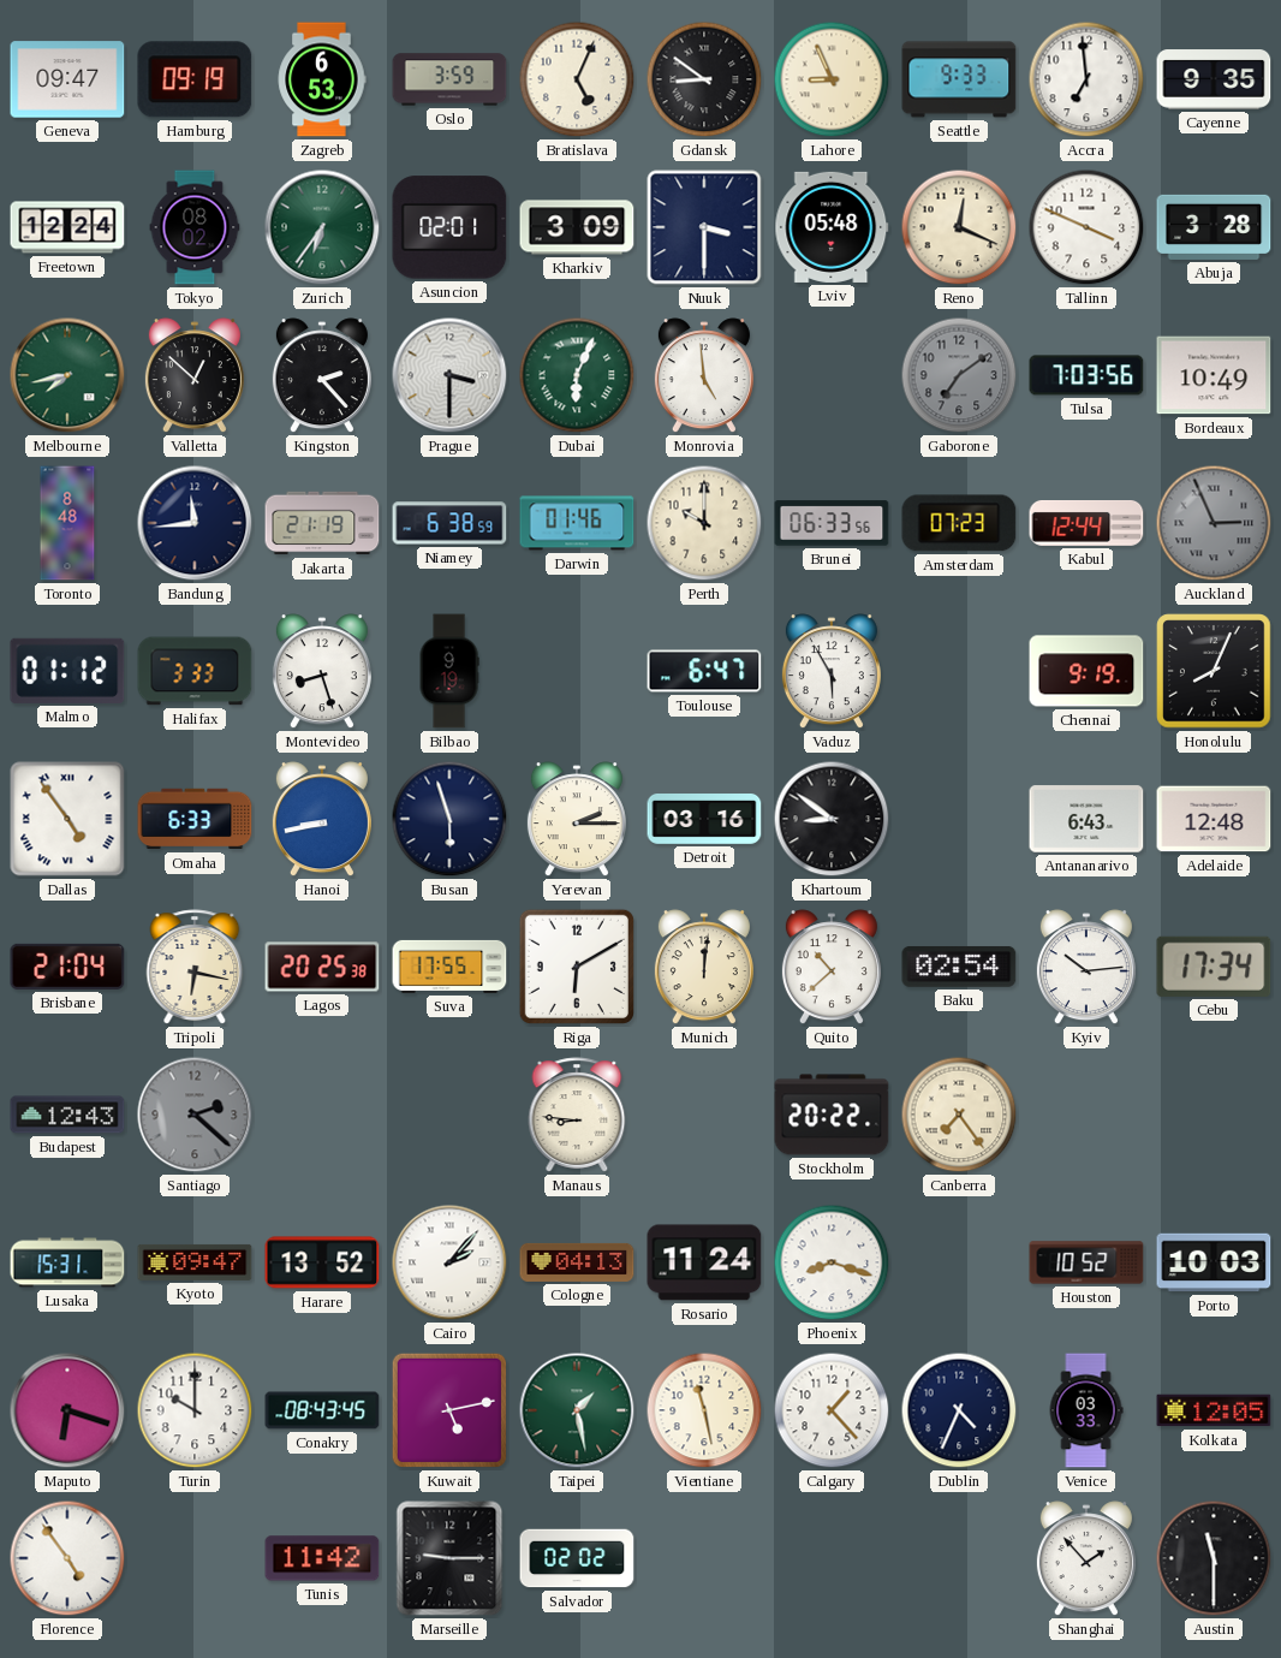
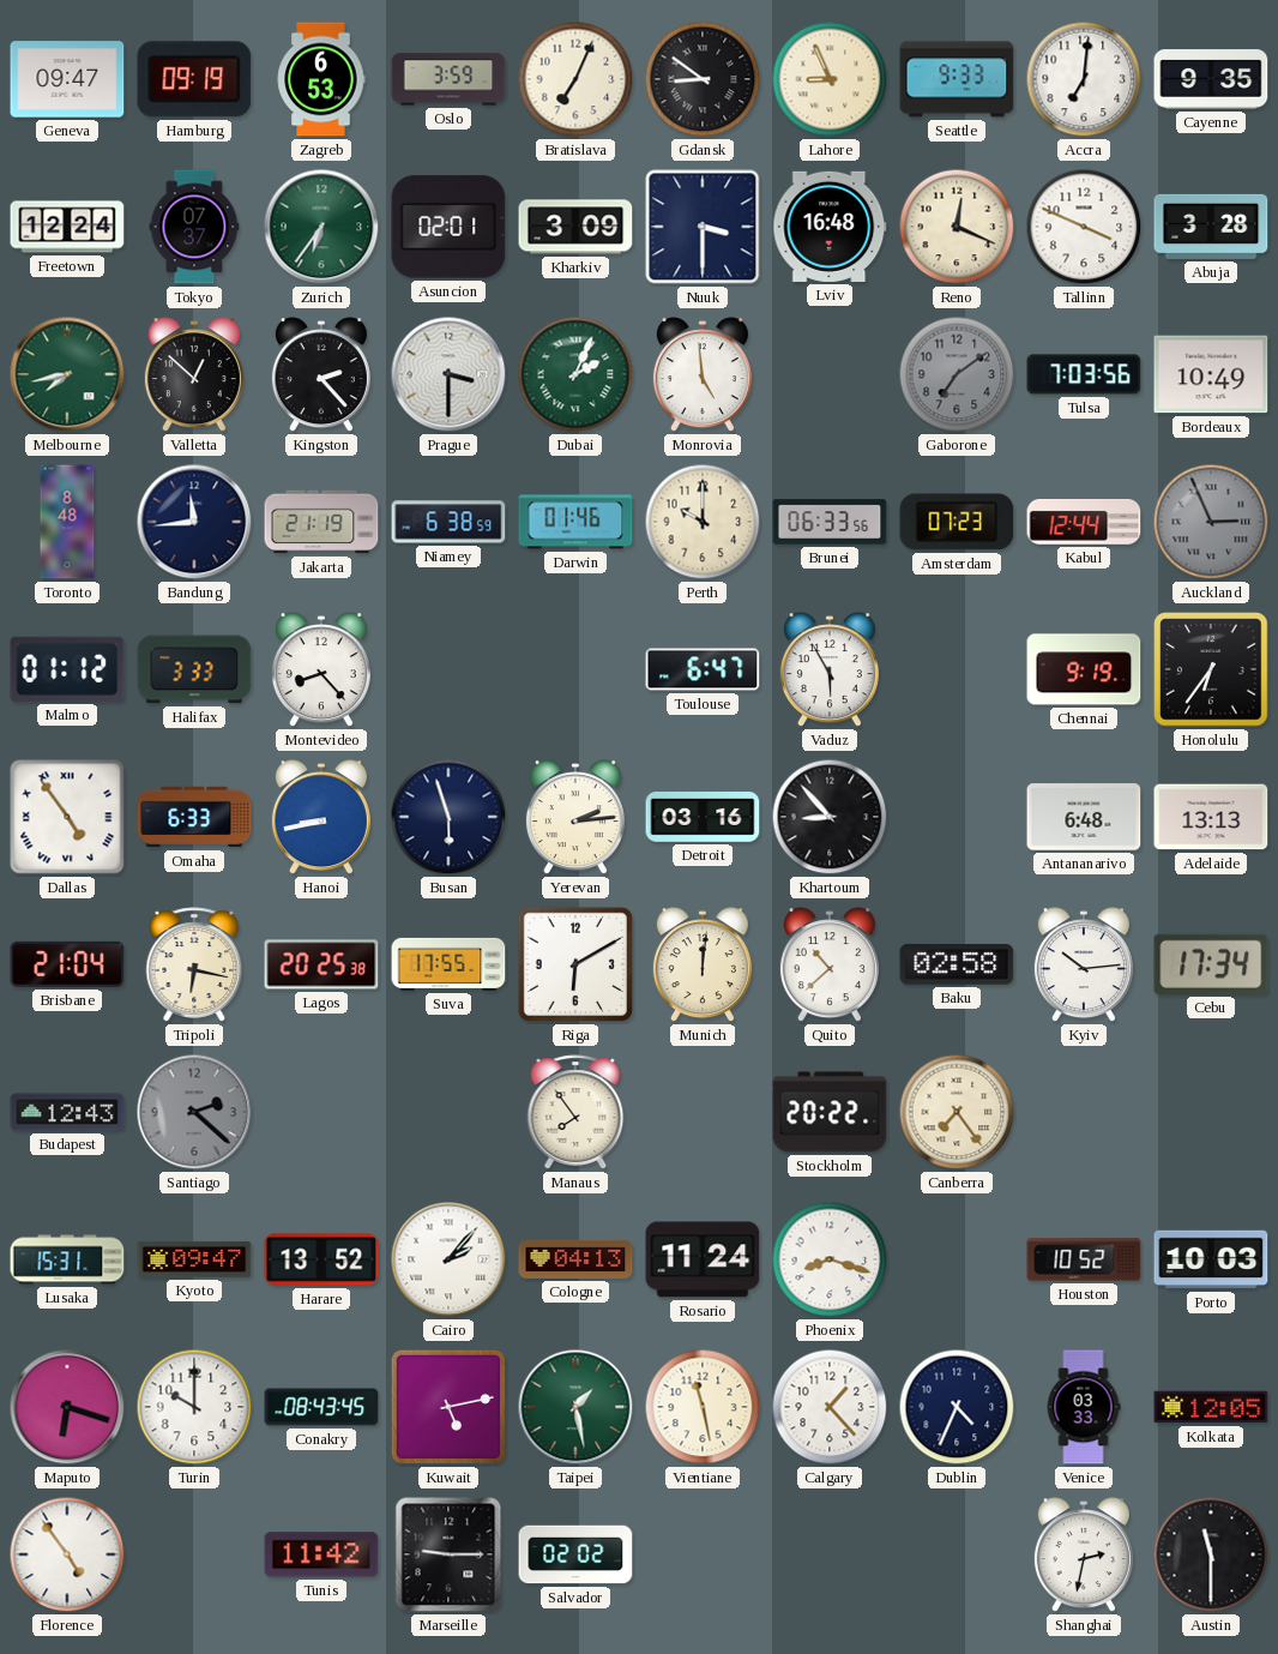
Bratislava: 5:04 -> 7:04 (575, 79)
Accra: 6:59 -> 7:01 (1084, 79)
Tokyo: 08:02 -> 07:37 (194, 227)
Lviv: 05:48 -> 16:48 (830, 227)
Dubai: 6:04 -> 2:04 (575, 374)
Montevideo: 8:27 -> 8:23 (321, 670)
Bilbao: 9:19 -> none (449, 671)
Honolulu: 8:04 -> 6:36 (1211, 669)
Yerevan: 2:15 -> 2:14 (575, 818)
Khartoum: 8:51 -> 8:53 (830, 817)
Antananarivo: 6:43 -> 6:48 (1084, 817)
Adelaide: 12:48 -> 13:13 (1211, 817)
Baku: 02:54 -> 02:58 (957, 964)
Manaus: 8:46 -> 7:54 (575, 1112)
Shanghai: 1:53 -> 2:32 (1084, 1556)
